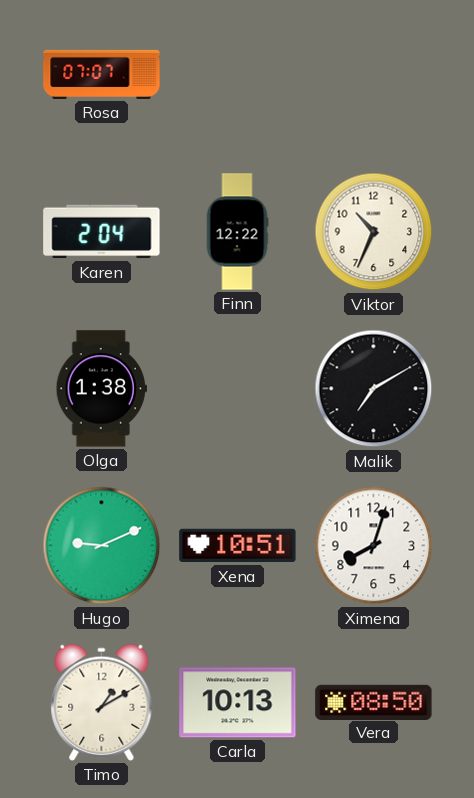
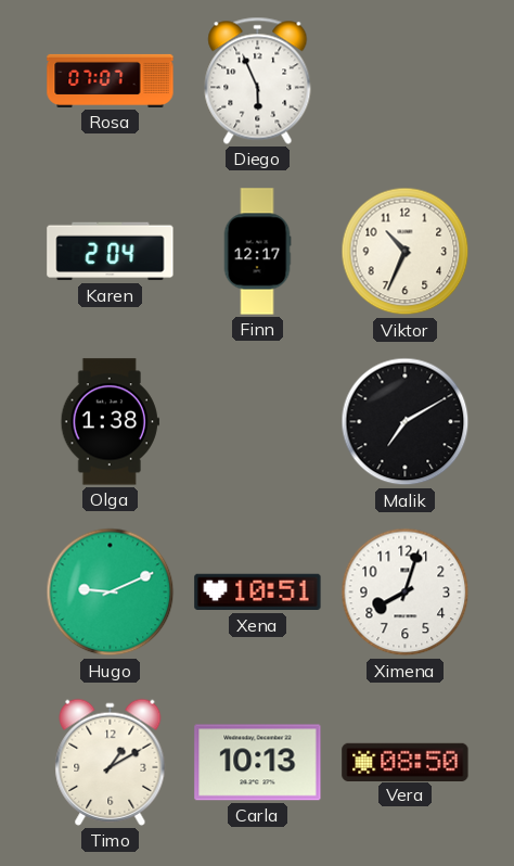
Diego: none -> 5:56 (258, 80)
Finn: 12:22 -> 12:17 (257, 252)
